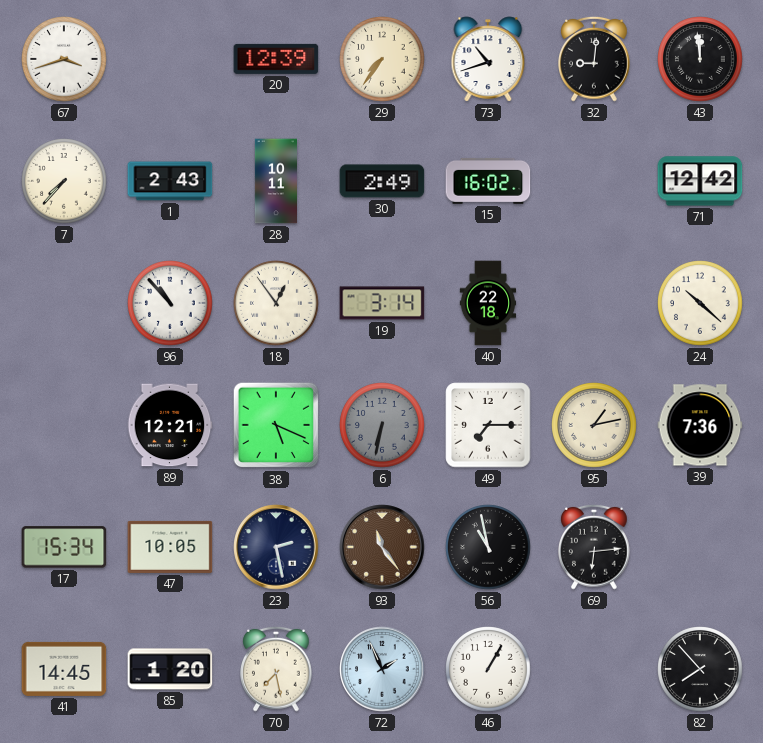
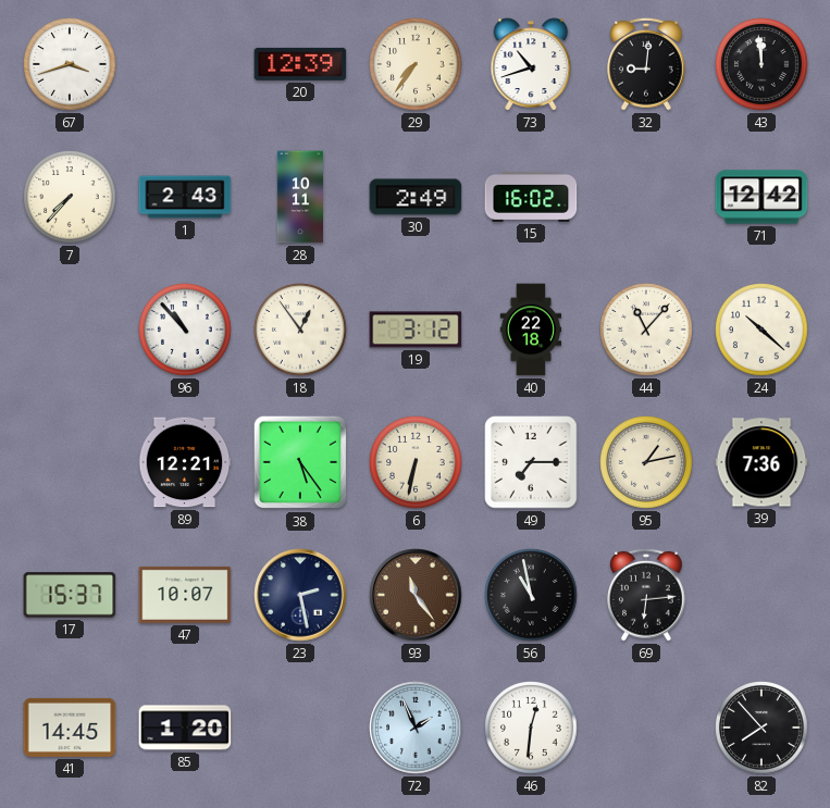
19: 3:14 -> 3:12 (416, 330)
44: none -> 11:07 (646, 330)
38: 5:19 -> 5:24 (300, 462)
6 dial: grey -> cream (416, 462)
17: 15:34 -> 15:37 (70, 595)
47: 10:05 -> 10:07 (185, 595)
70: 7:28 -> none (276, 669)
46: 1:05 -> 12:31 (531, 728)
